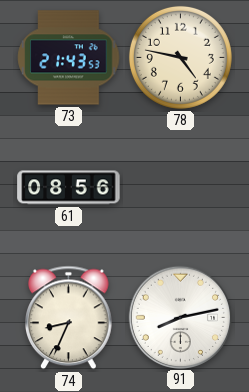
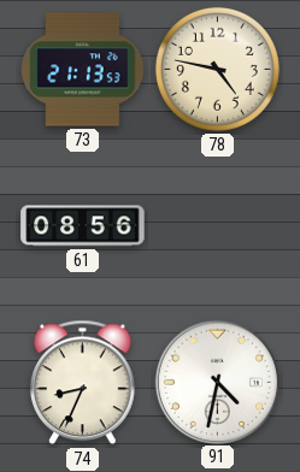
73: 21:43 -> 21:13 (83, 70)
91: 8:13 -> 4:32 (217, 382)
